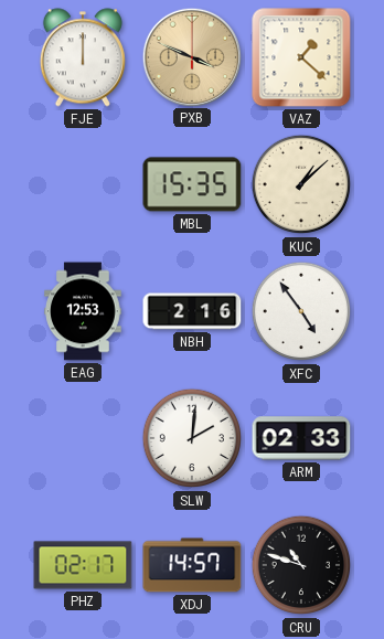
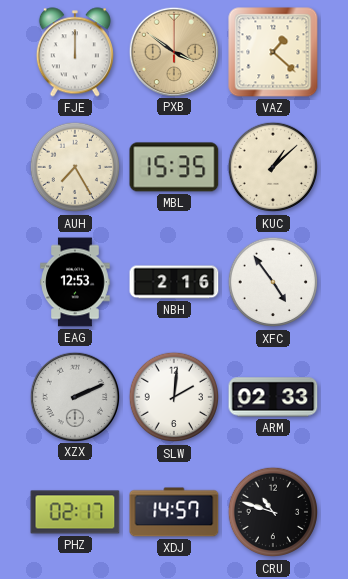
PXB: 3:49 -> 3:51 (173, 51)
AUH: none -> 7:25 (75, 167)
XZX: none -> 2:11 (74, 396)
